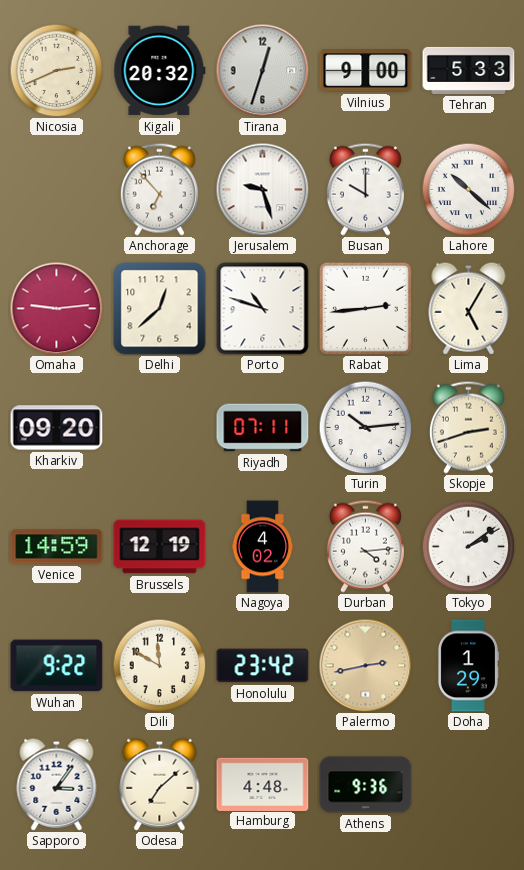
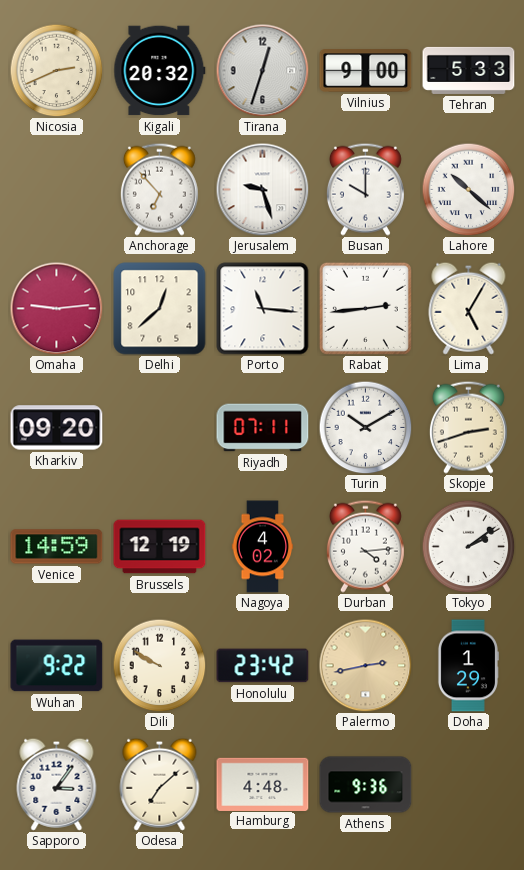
Porto: 10:48 -> 11:16 (263, 309)
Turin: 10:14 -> 10:10 (365, 427)
Dili: 11:50 -> 9:50 (159, 665)
